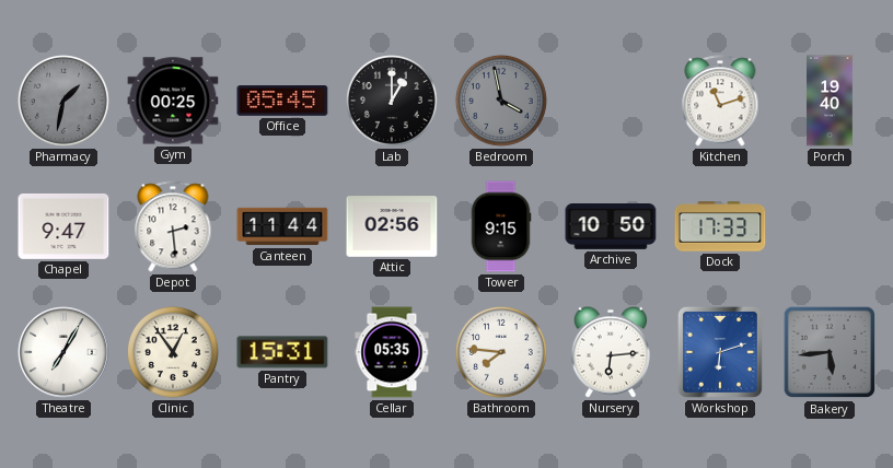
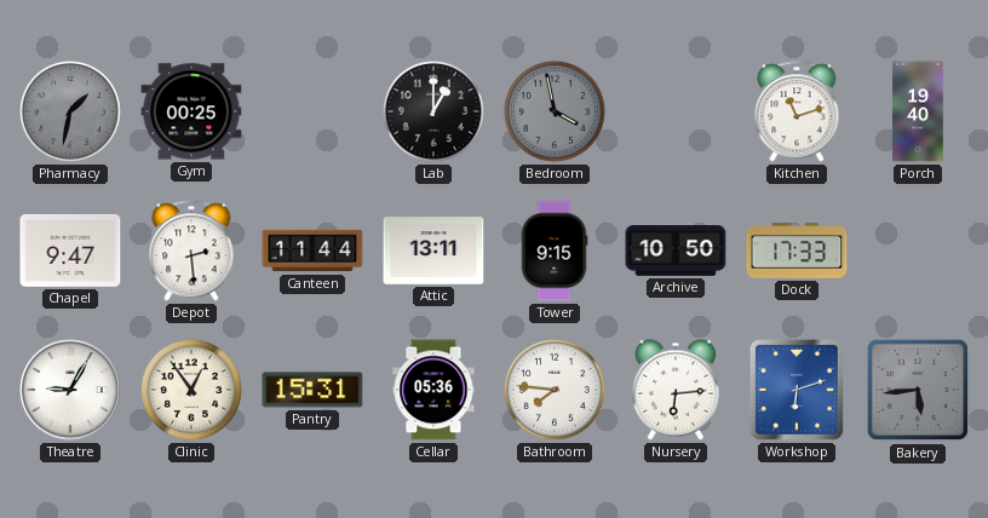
Office: 05:45 -> none (282, 101)
Attic: 02:56 -> 13:11 (433, 251)
Theatre: 7:05 -> 9:05 (70, 390)
Cellar: 05:35 -> 05:36 (433, 390)
